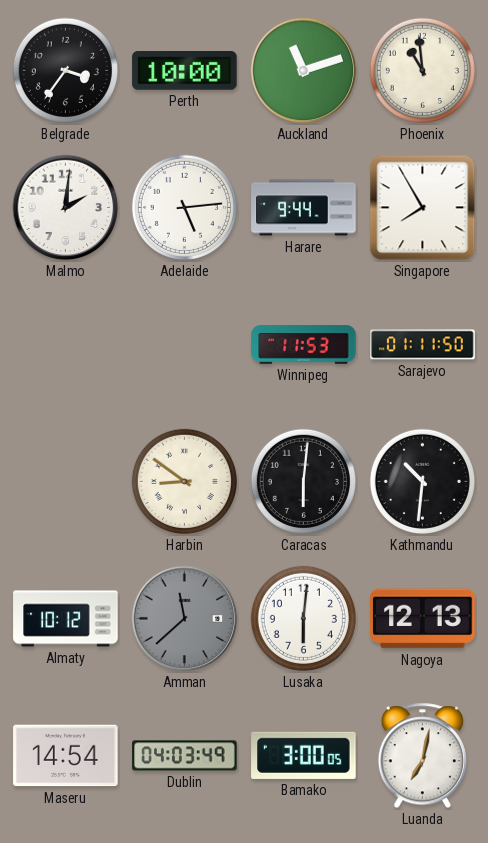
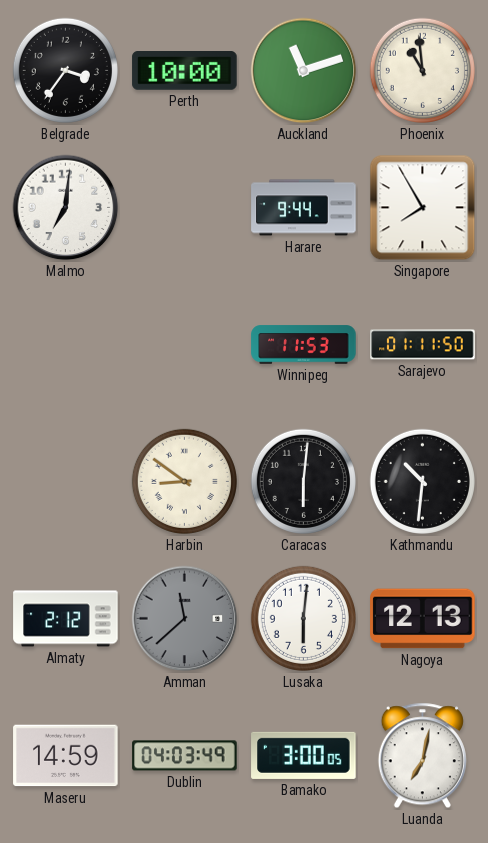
Malmo: 2:01 -> 7:01 (66, 208)
Adelaide: 5:14 -> none (184, 207)
Almaty: 10:12 -> 2:12 (66, 619)
Maseru: 14:54 -> 14:59 (66, 756)
